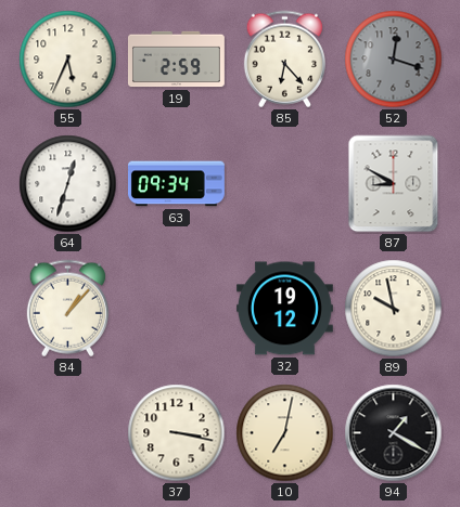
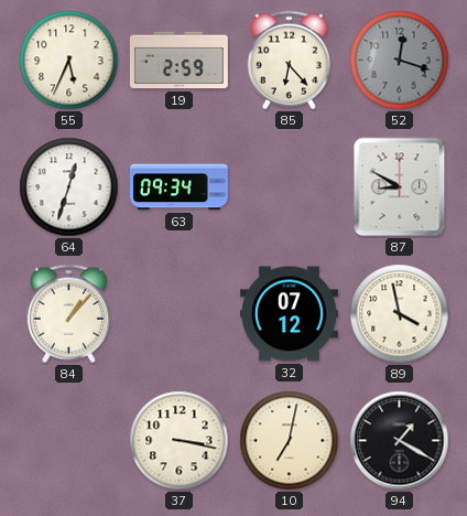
32: 19:12 -> 07:12 (289, 314)
89: 9:58 -> 3:58 (400, 314)
